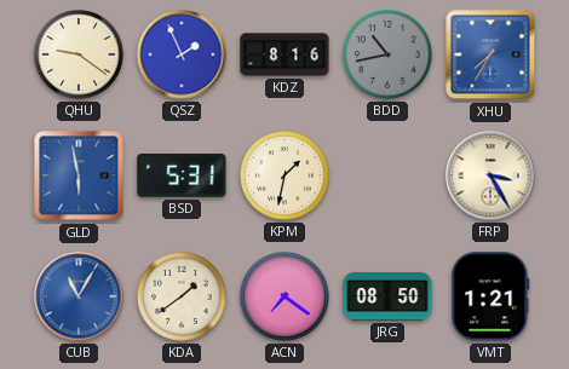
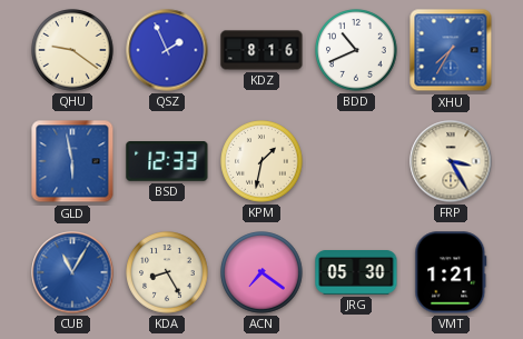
BDD: 10:43 -> 10:41 (356, 50)
BDD dial: grey -> white (356, 50)
BSD: 5:31 -> 12:33 (167, 162)
KDA: 1:39 -> 8:25 (167, 272)
JRG: 08:50 -> 05:30 (356, 273)
